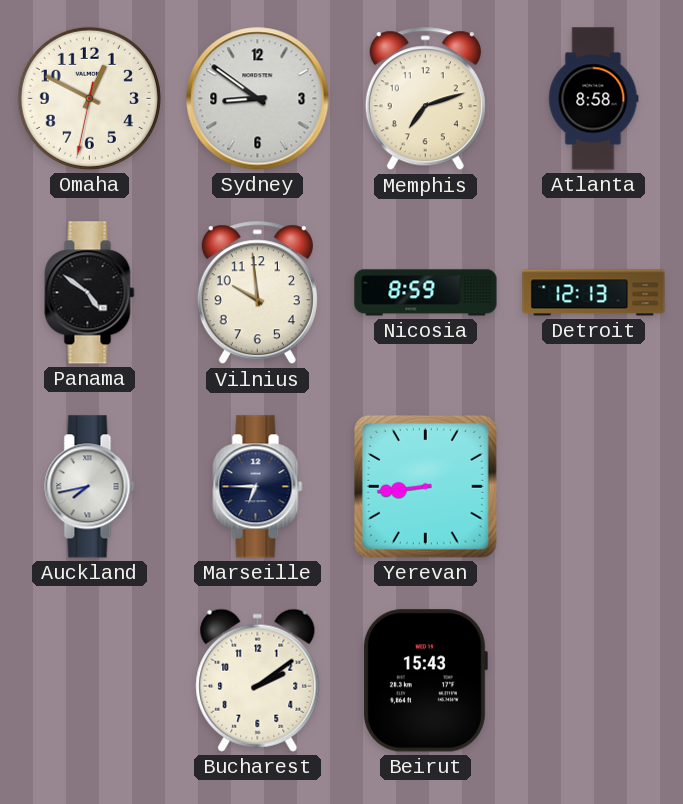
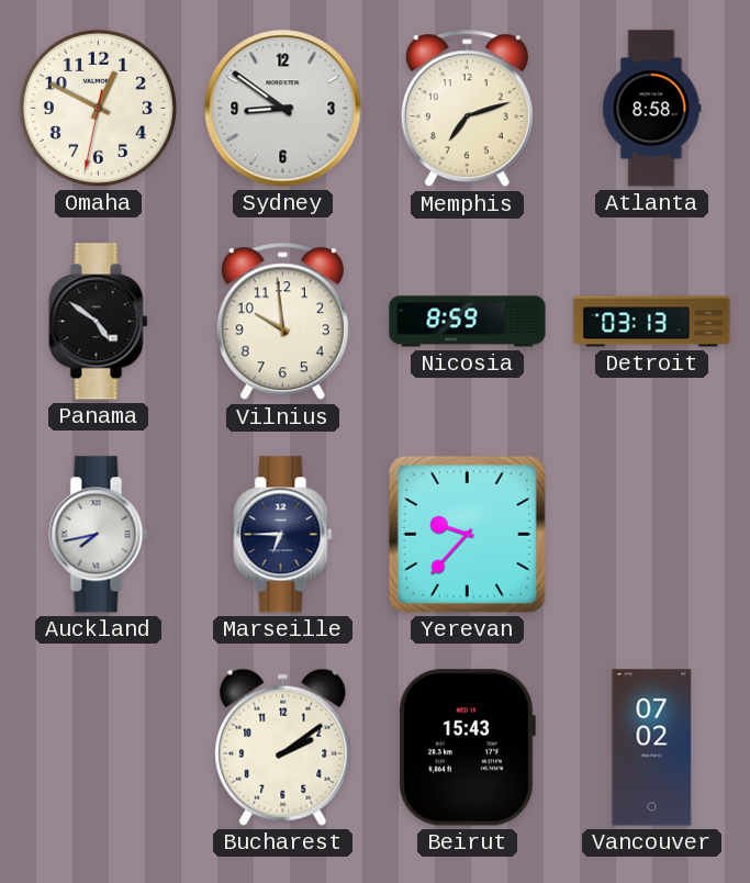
Detroit: 12:13 -> 03:13 (652, 322)
Yerevan: 8:44 -> 9:37 (467, 534)
Vancouver: none -> 07:02 (652, 748)
